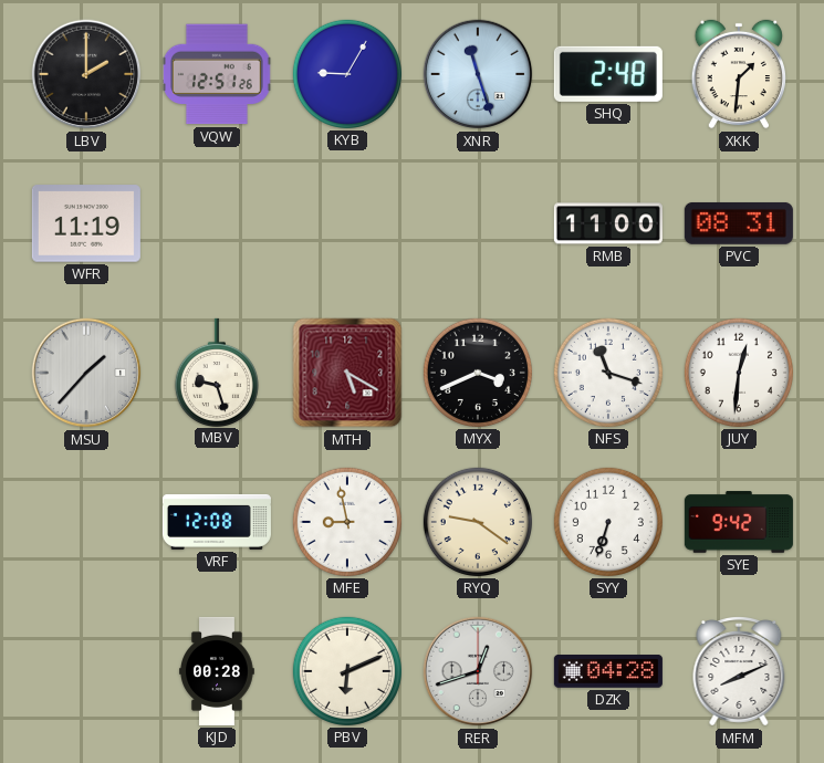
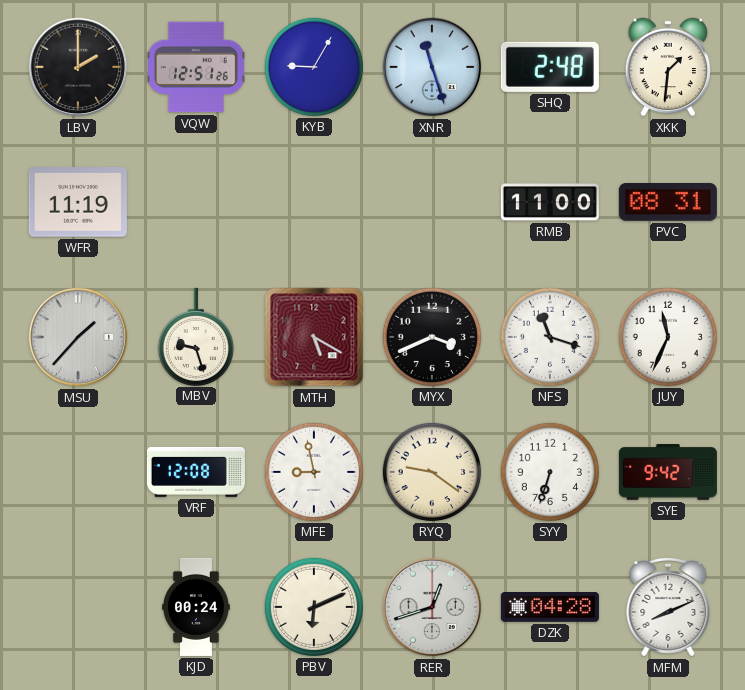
JUY: 12:31 -> 11:34 (668, 337)
KJD: 00:28 -> 00:24 (197, 607)
